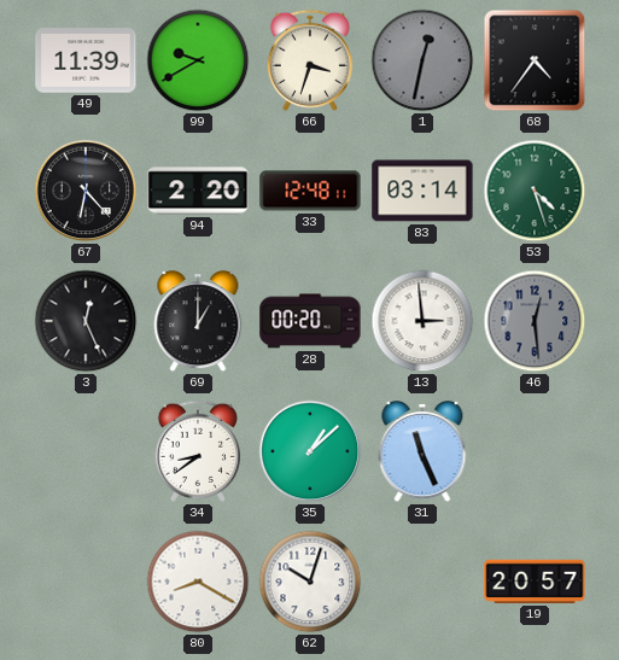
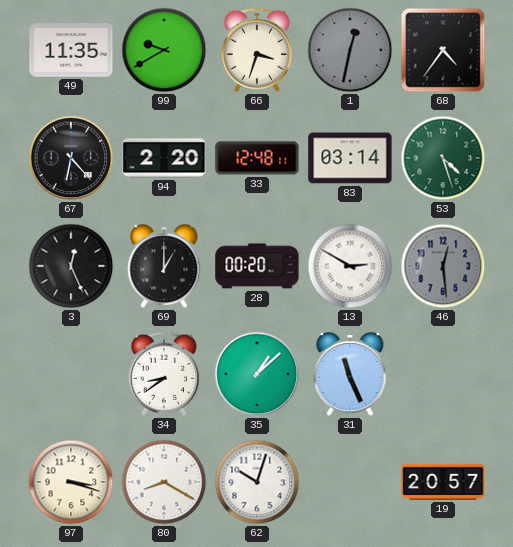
49: 11:39 -> 11:35 (71, 50)
13: 2:59 -> 2:50 (350, 266)
97: none -> 3:18 (71, 482)
